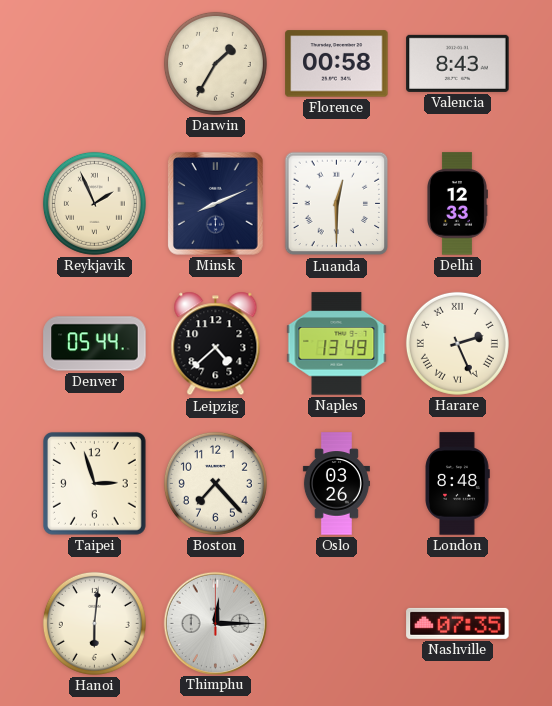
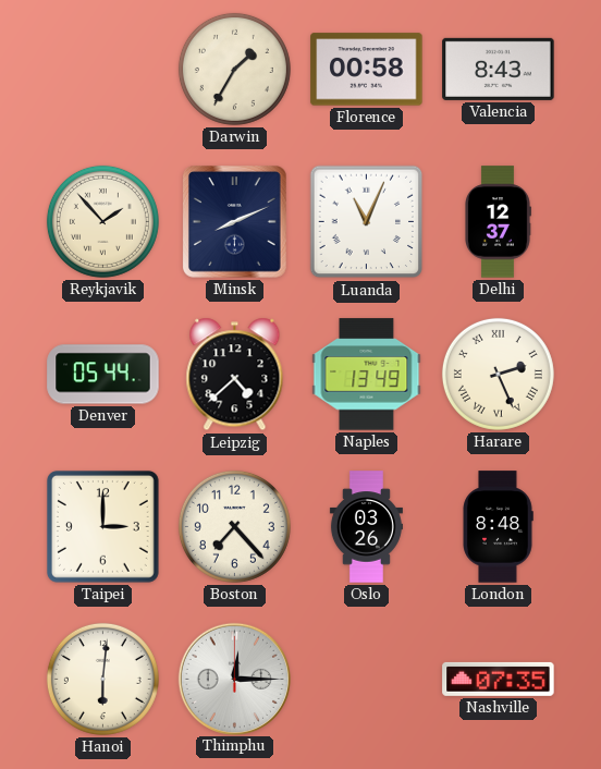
Reykjavik: 1:56 -> 1:53 (102, 221)
Luanda: 12:30 -> 11:04 (367, 222)
Delhi: 12:33 -> 12:37 (498, 222)
Taipei: 2:57 -> 3:00 (102, 526)
